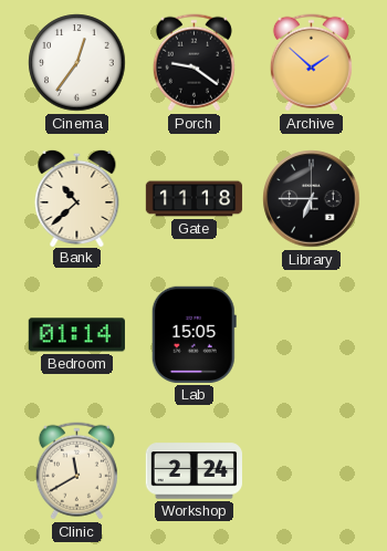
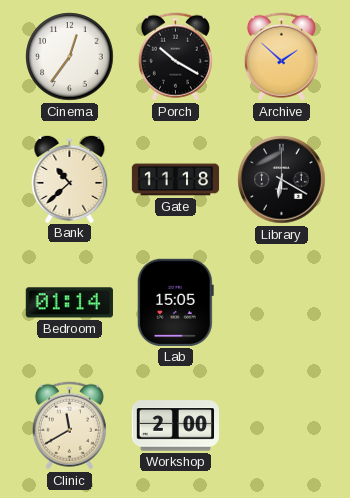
Porch: 9:21 -> 10:20 (175, 57)
Library: 6:45 -> 6:20 (282, 180)
Workshop: 2:24 -> 2:00 (175, 426)
